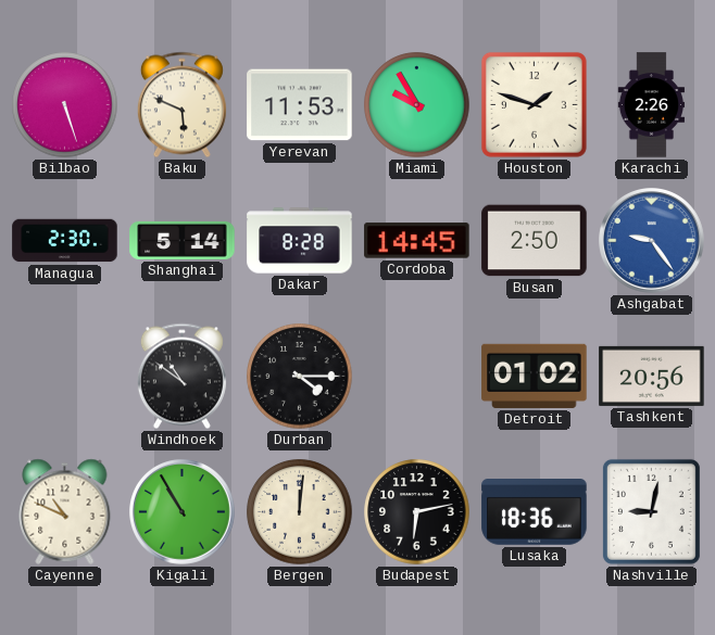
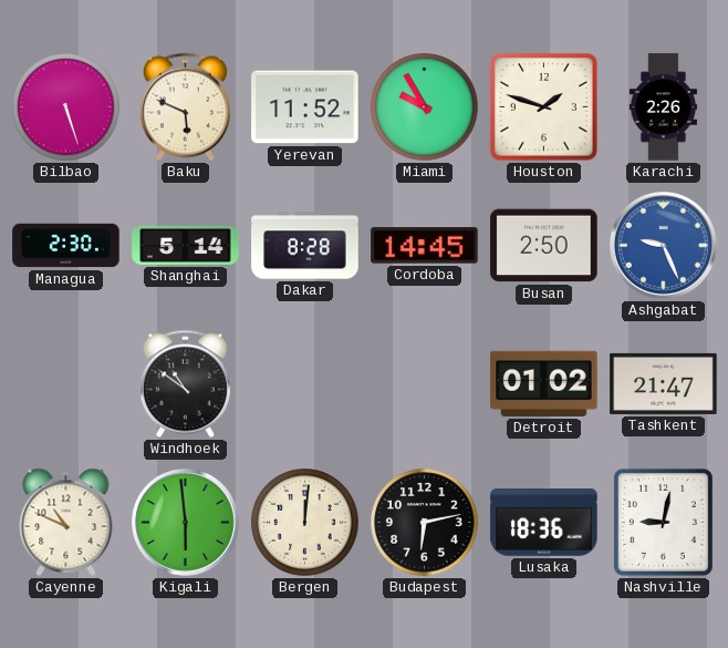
Yerevan: 11:53 -> 11:52 (305, 107)
Ashgabat: 9:24 -> 9:26 (664, 246)
Durban: 4:15 -> none (300, 377)
Tashkent: 20:56 -> 21:47 (664, 383)
Kigali: 10:55 -> 5:59 (186, 523)
